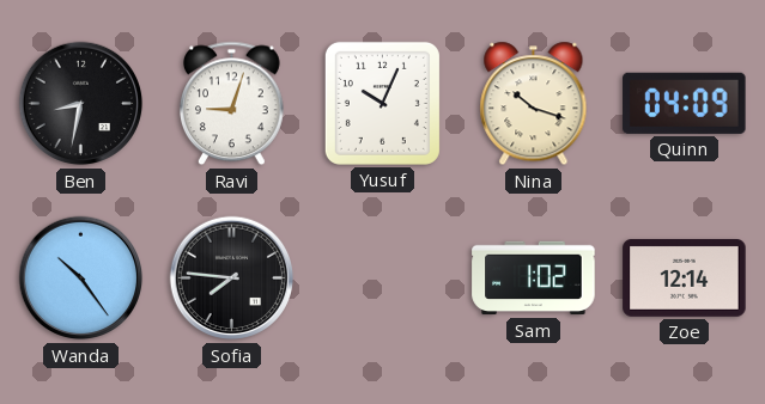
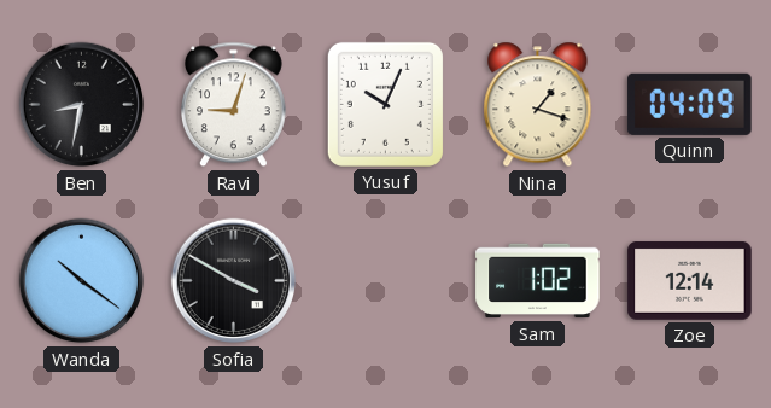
Nina: 10:18 -> 1:18 (538, 105)
Wanda: 10:24 -> 10:21 (82, 281)
Sofia: 7:46 -> 3:50 (234, 281)
